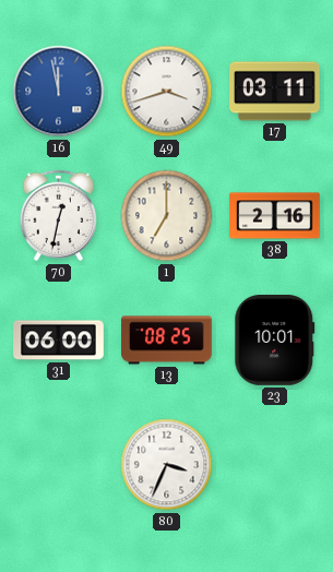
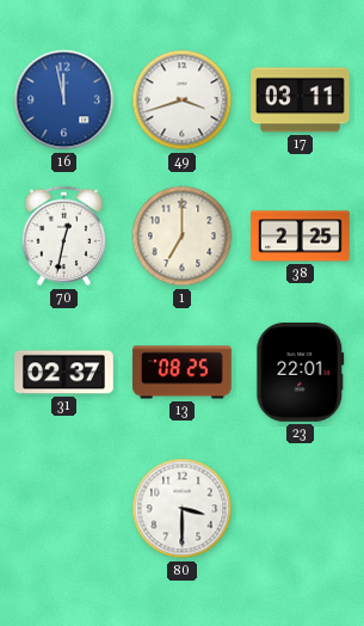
38: 2:16 -> 2:25 (301, 237)
31: 06:00 -> 02:37 (64, 373)
23: 10:01 -> 22:01 (301, 373)
80: 3:34 -> 3:30 (183, 509)
